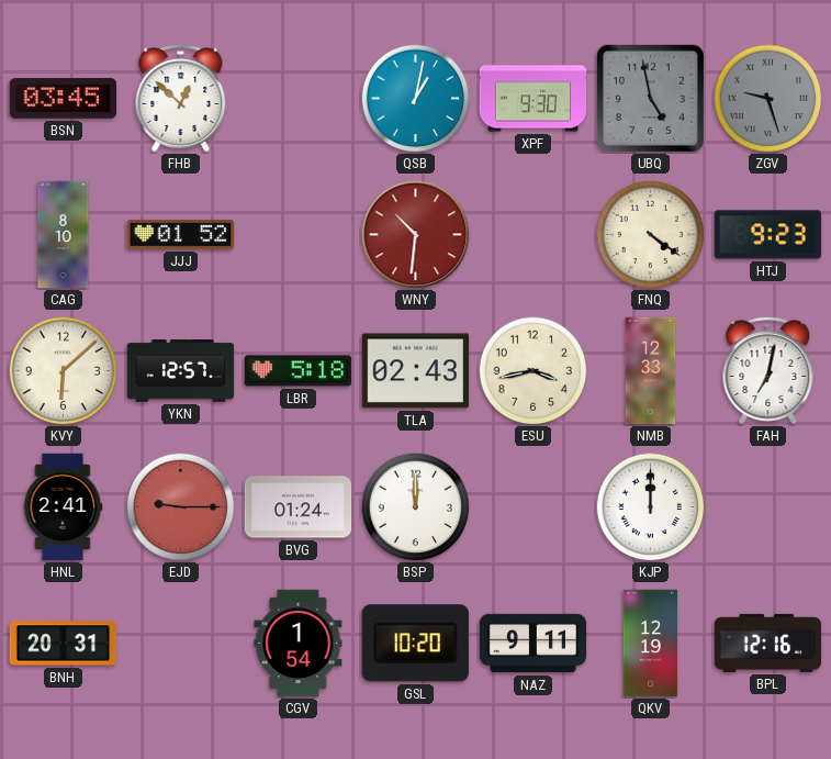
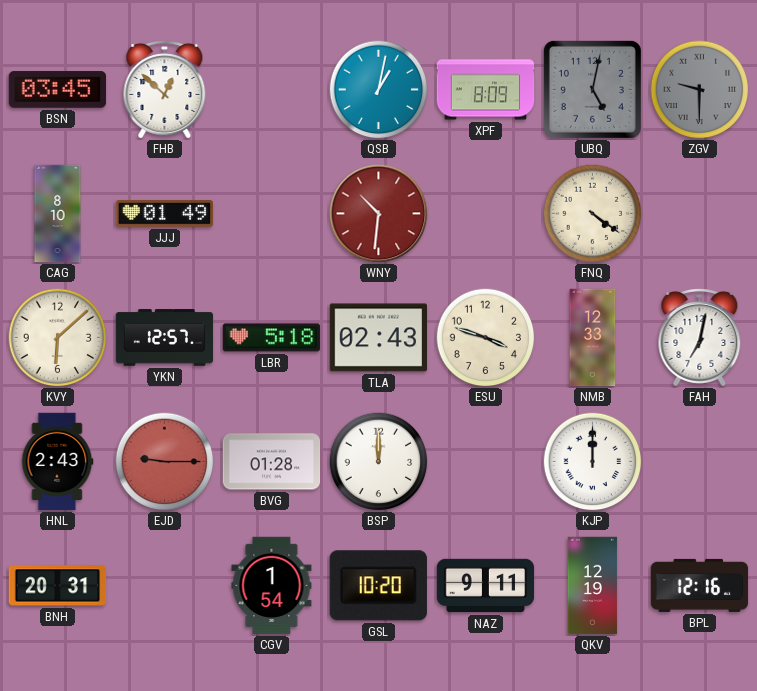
XPF: 9:30 -> 8:09 (486, 90)
UBQ: 4:58 -> 5:02 (592, 89)
ZGV: 9:27 -> 9:30 (700, 90)
JJJ: 01:52 -> 01:49 (165, 214)
HTJ: 9:23 -> none (768, 235)
ESU: 3:43 -> 3:48 (486, 338)
HNL: 2:41 -> 2:43 (57, 462)
BVG: 01:24 -> 01:28 (272, 462)
